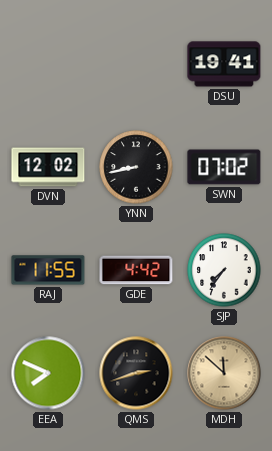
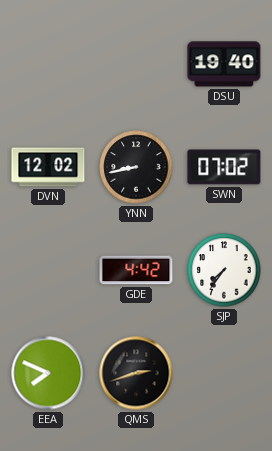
DSU: 19:41 -> 19:40 (224, 64)
RAJ: 11:55 -> none (48, 270)
MDH: 11:52 -> none (224, 373)
